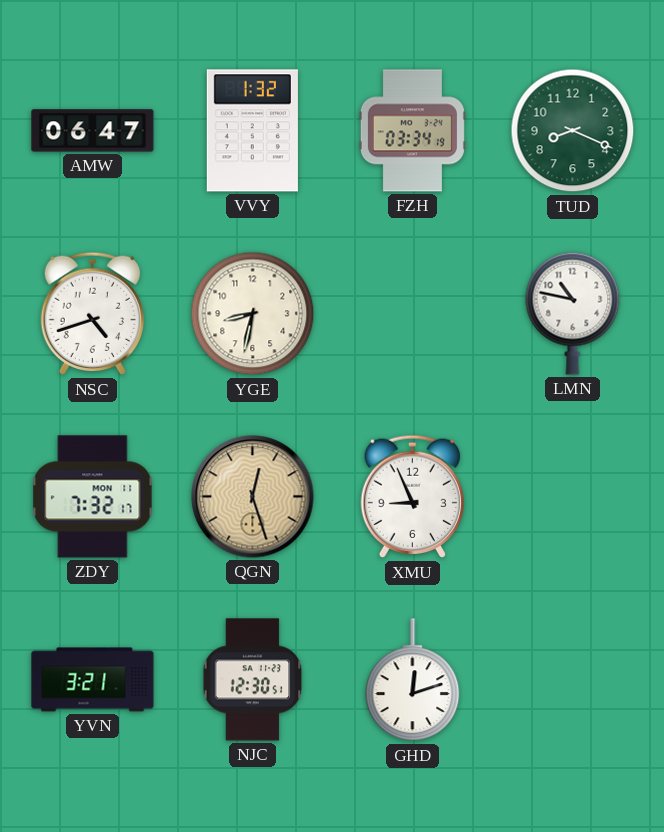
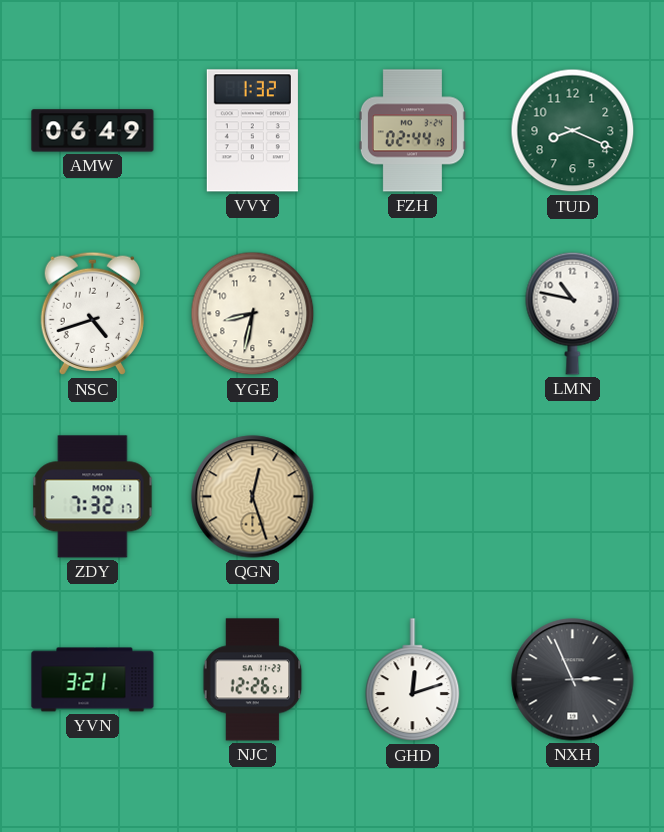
AMW: 06:47 -> 06:49 (93, 131)
FZH: 03:34 -> 02:44 (412, 131)
XMU: 8:56 -> none (412, 497)
NJC: 12:30 -> 12:26 (253, 680)
NXH: none -> 2:56 (573, 680)
